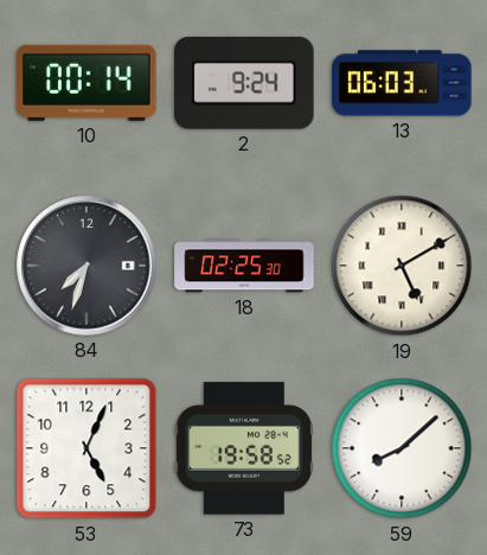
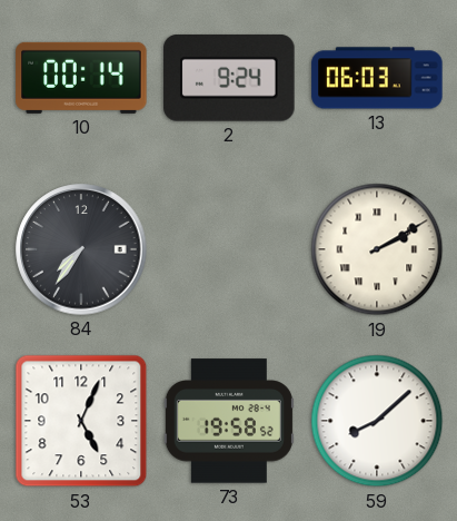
84: 7:33 -> 7:36 (81, 249)
18: 02:25 -> none (244, 266)
19: 5:10 -> 2:10 (377, 249)
